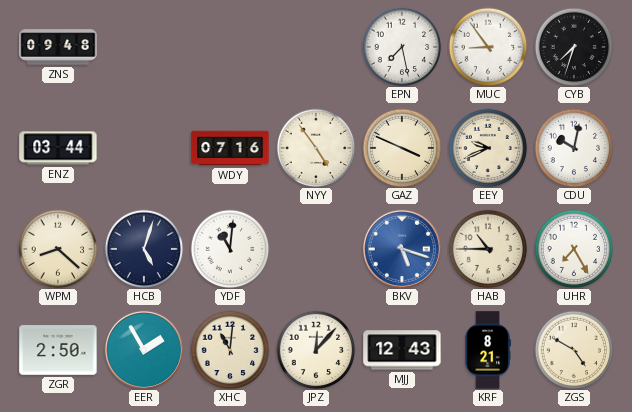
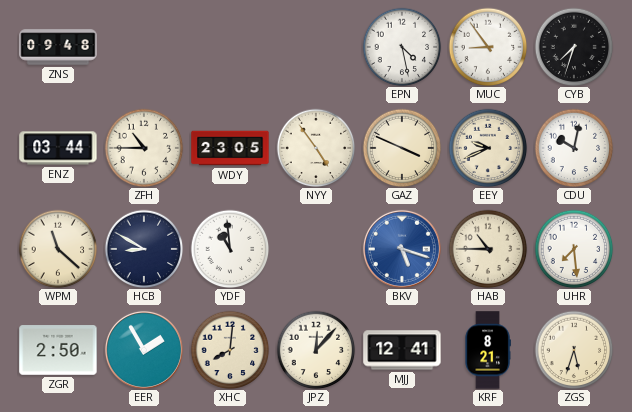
EPN: 7:28 -> 4:28 (402, 47)
ZFH: none -> 10:45 (144, 148)
WDY: 07:16 -> 23:05 (230, 148)
WPM: 8:22 -> 11:22 (58, 249)
HCB: 5:03 -> 8:50 (144, 249)
YDF: 11:01 -> 10:59 (230, 249)
UHR: 7:25 -> 7:29 (574, 249)
XHC: 11:01 -> 8:01 (230, 350)
MJJ: 12:43 -> 12:41 (402, 350)
ZGS: 4:50 -> 5:33 (574, 350)
